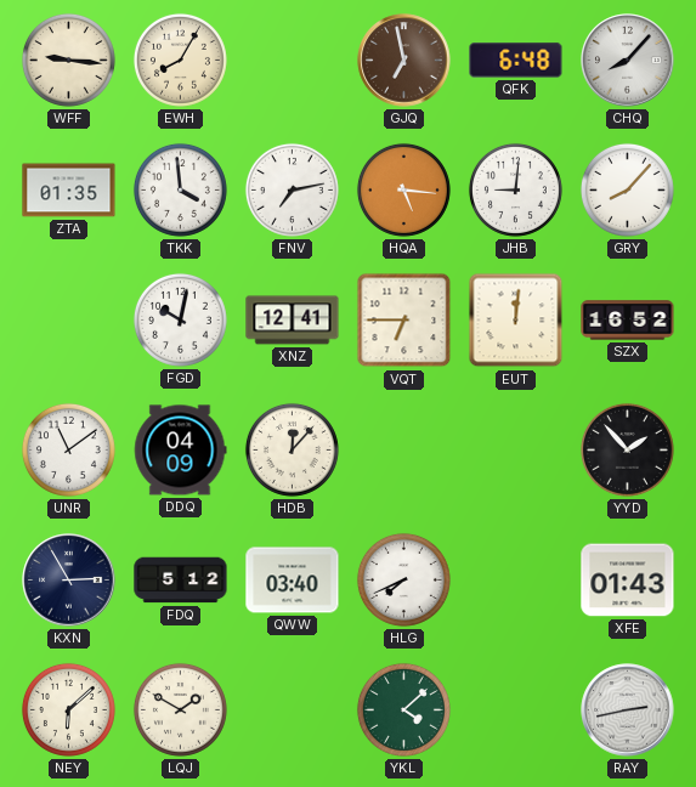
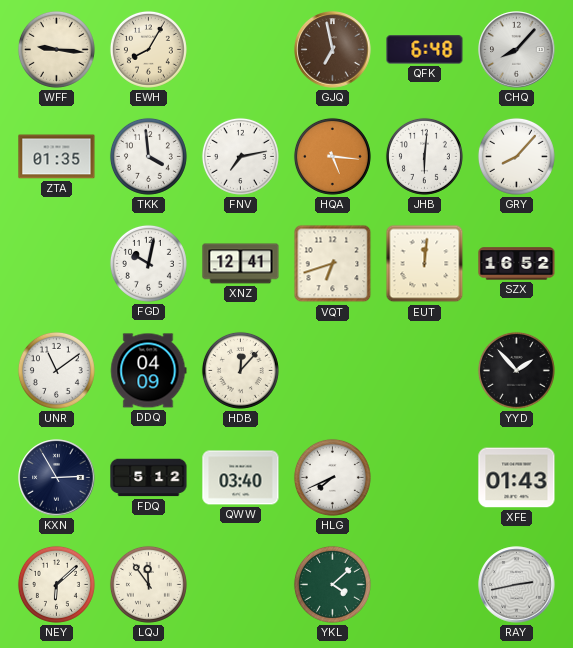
JHB: 9:01 -> 6:01 (424, 156)
VQT: 6:45 -> 6:42 (333, 264)
LQJ: 1:50 -> 11:54 (148, 584)
